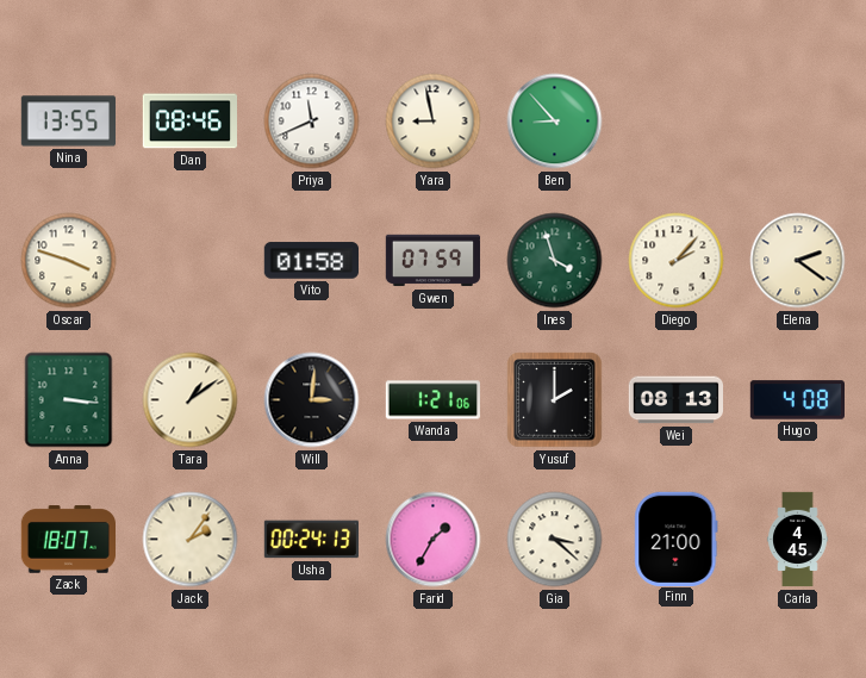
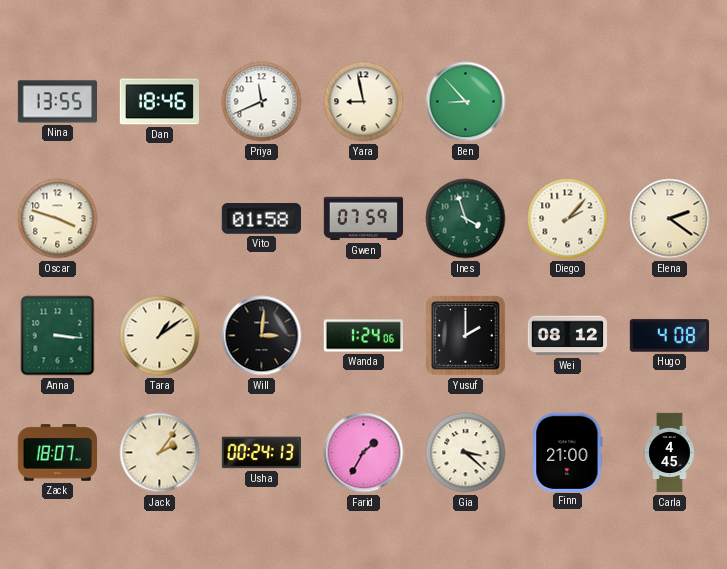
Dan: 08:46 -> 18:46 (159, 102)
Wanda: 1:21 -> 1:24 (364, 336)
Wei: 08:13 -> 08:12 (567, 336)
